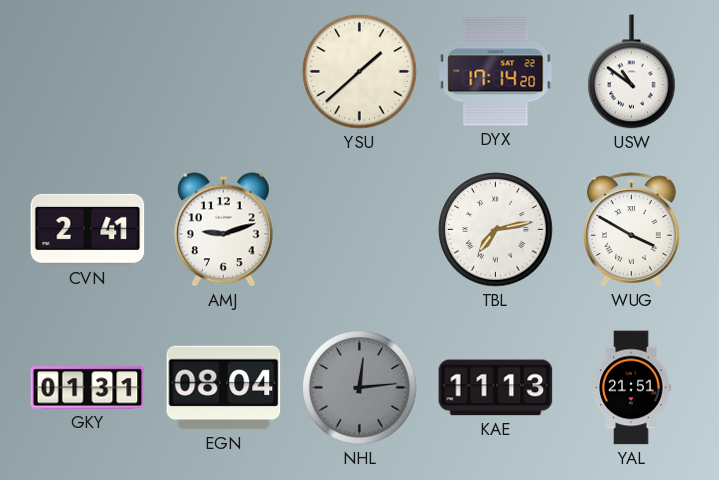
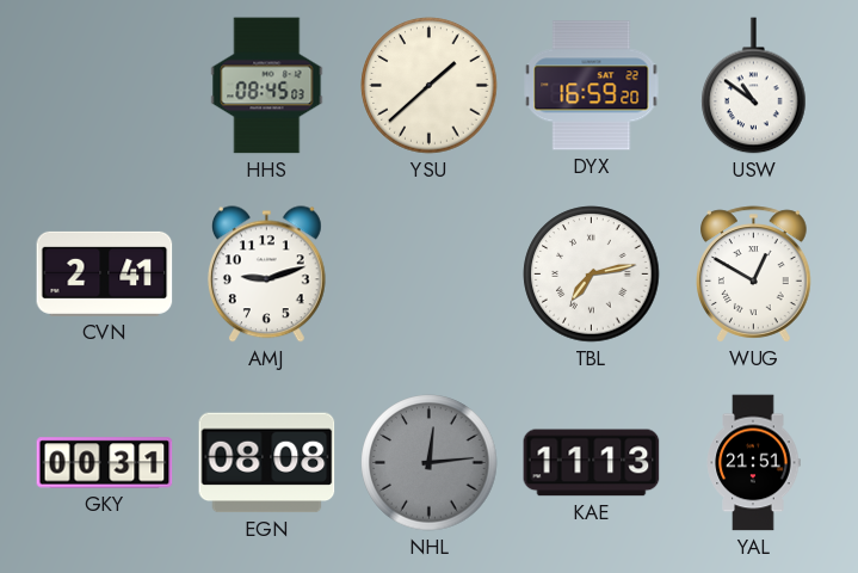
HHS: none -> 08:45 (267, 86)
DYX: 17:14 -> 16:59 (592, 86)
WUG: 3:50 -> 12:50 (754, 275)
GKY: 01:31 -> 00:31 (105, 463)
EGN: 08:04 -> 08:08 (267, 463)
